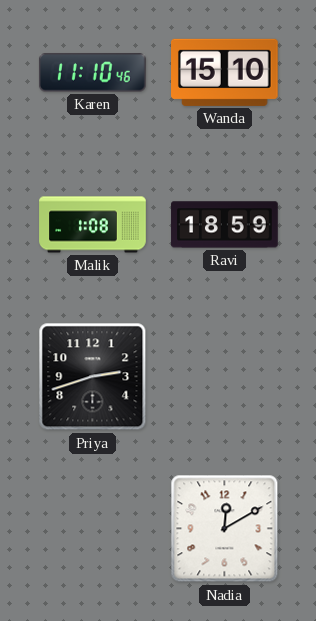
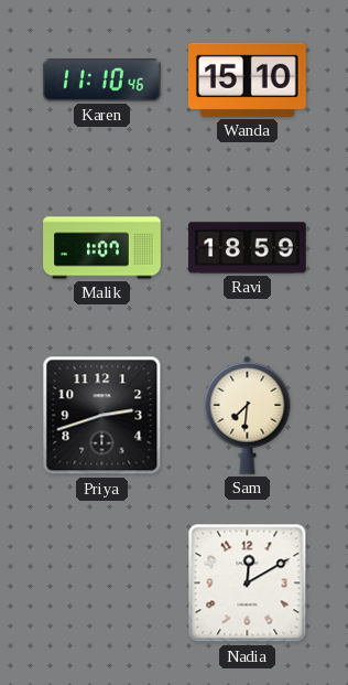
Malik: 1:08 -> 1:07 (102, 248)
Sam: none -> 7:31 (248, 415)
